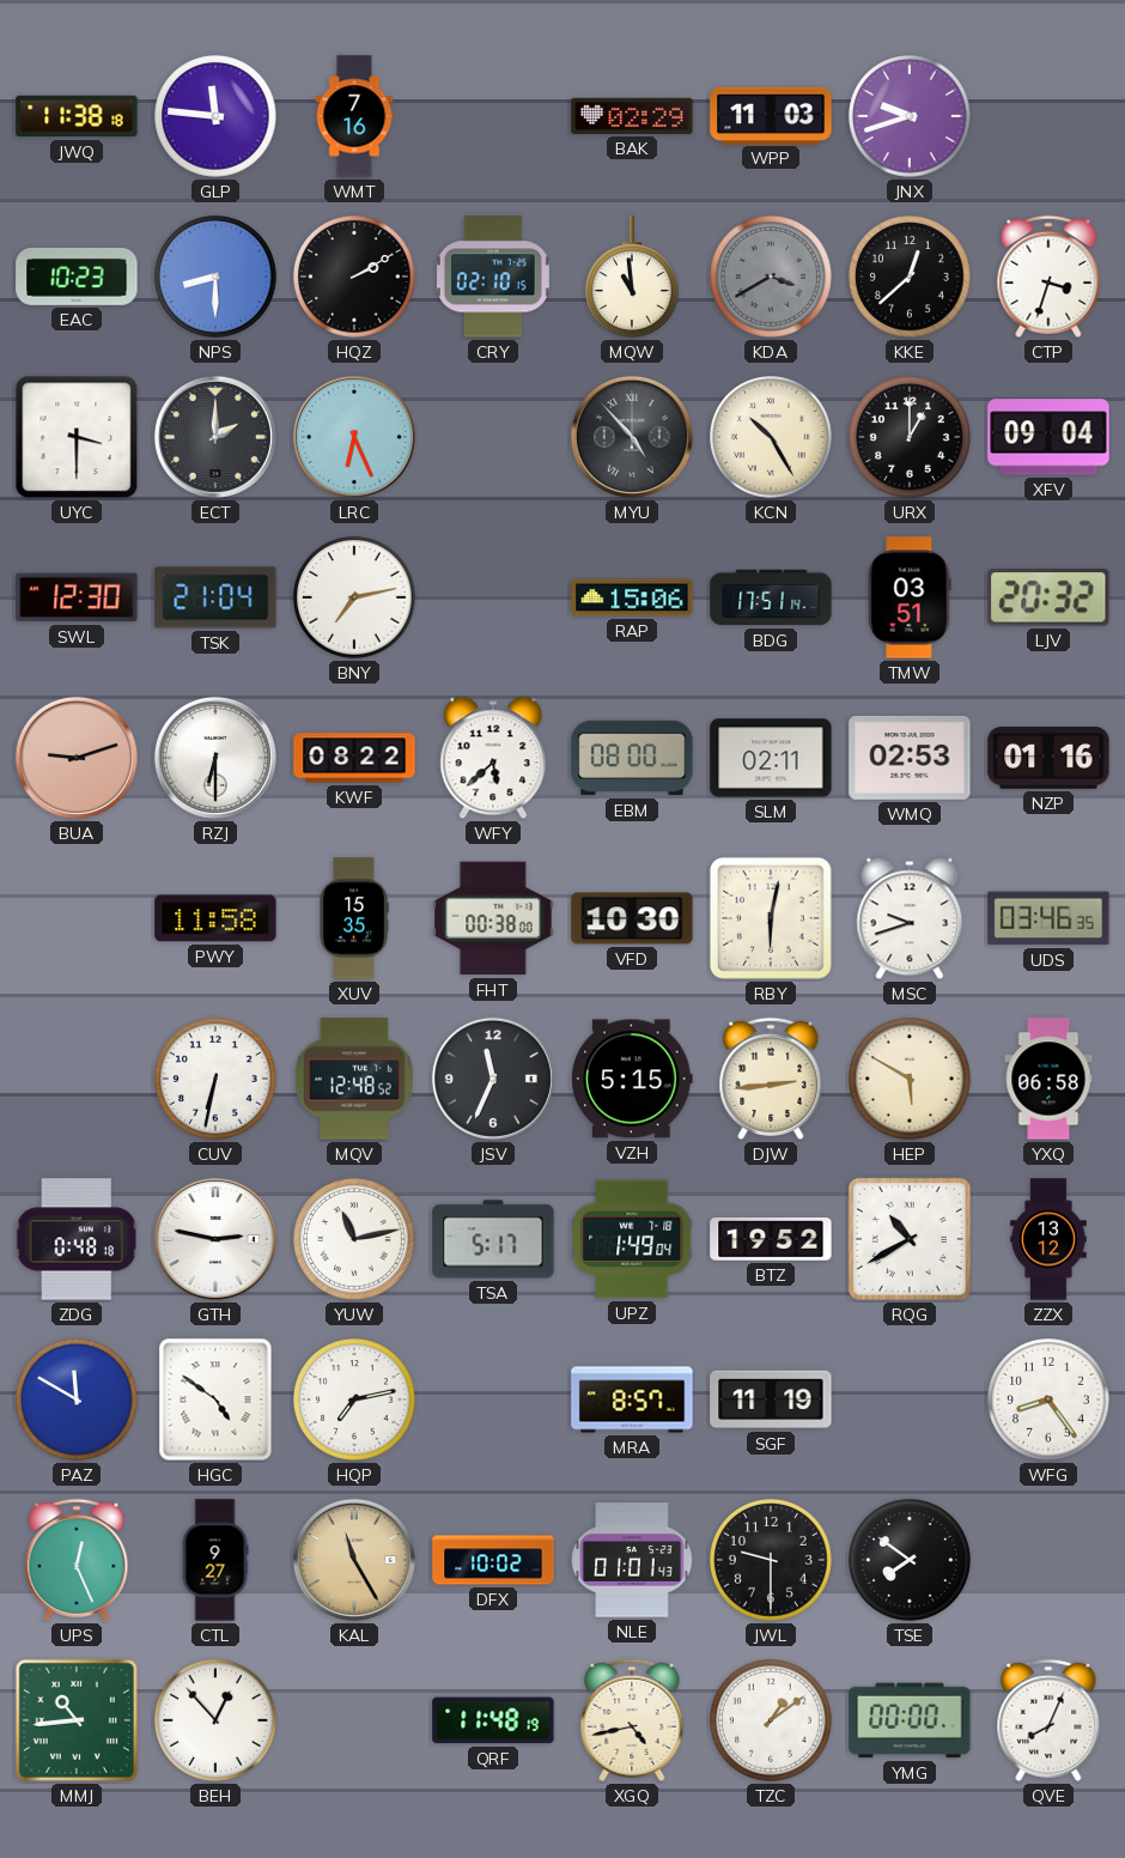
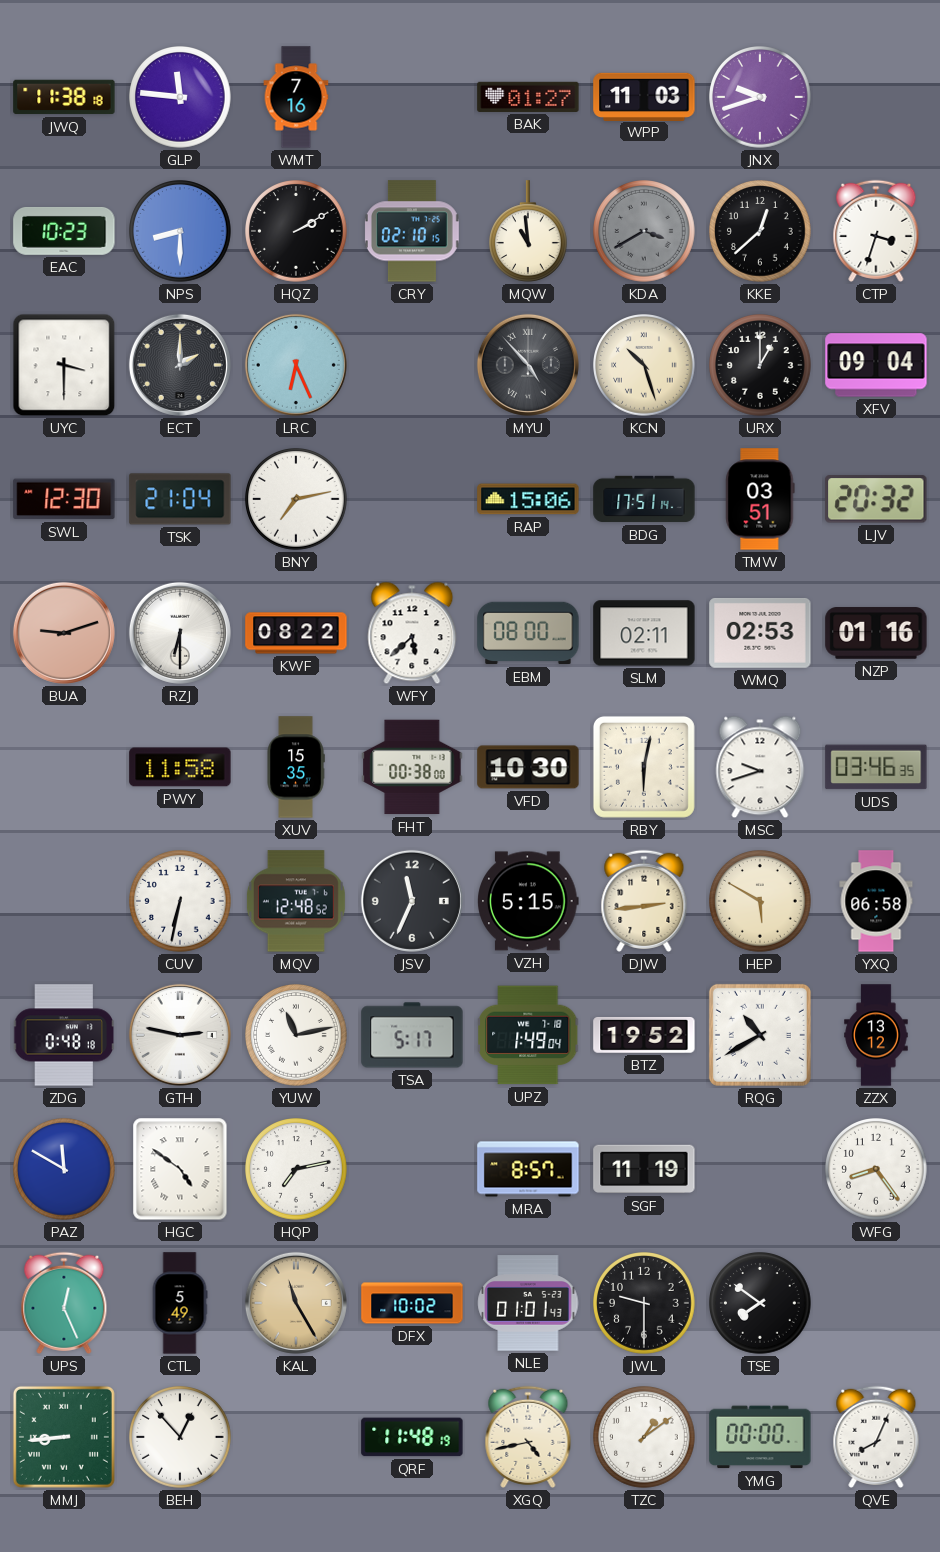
BAK: 02:29 -> 01:27 (528, 97)
KCN: 10:25 -> 10:27 (645, 366)
CTL: 9:27 -> 5:49 (180, 1303)
MMJ: 10:44 -> 8:44 (64, 1437)
